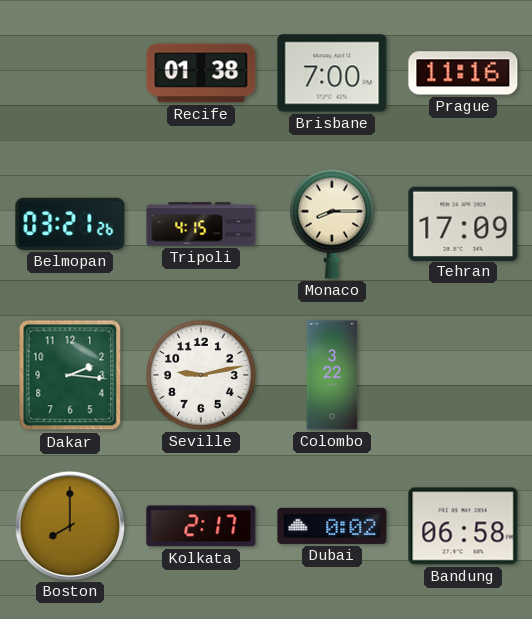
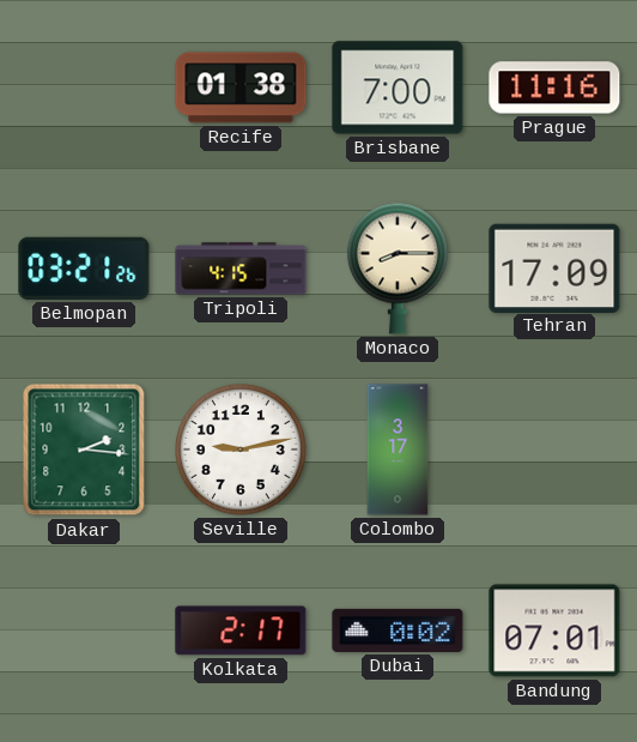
Colombo: 3:22 -> 3:17 (398, 450)
Boston: 8:00 -> none (69, 525)
Bandung: 06:58 -> 07:01 (554, 631)
